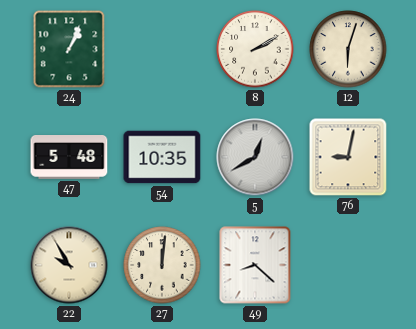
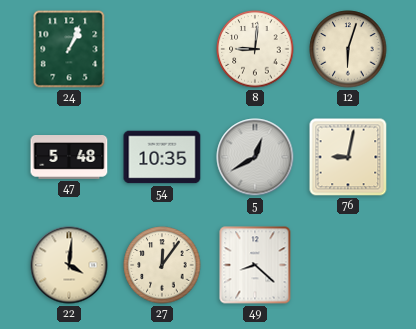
8: 2:10 -> 9:01 (255, 49)
22: 9:55 -> 4:01 (69, 265)
27: 12:01 -> 12:06 (162, 265)
